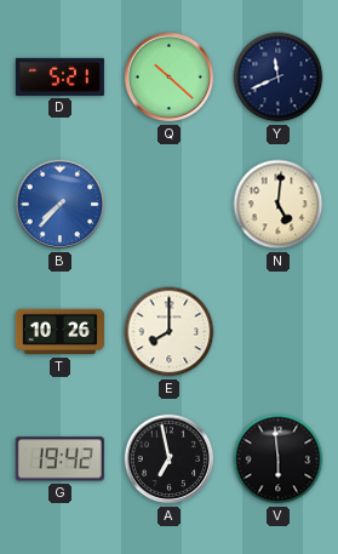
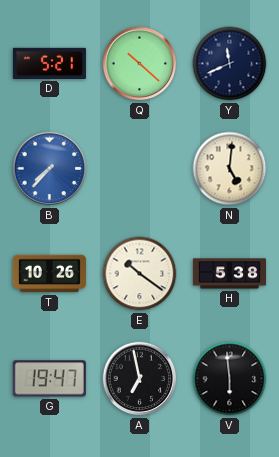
E: 8:00 -> 10:21 (140, 274)
H: none -> 5:38 (229, 274)
G: 19:42 -> 19:47 (49, 379)
